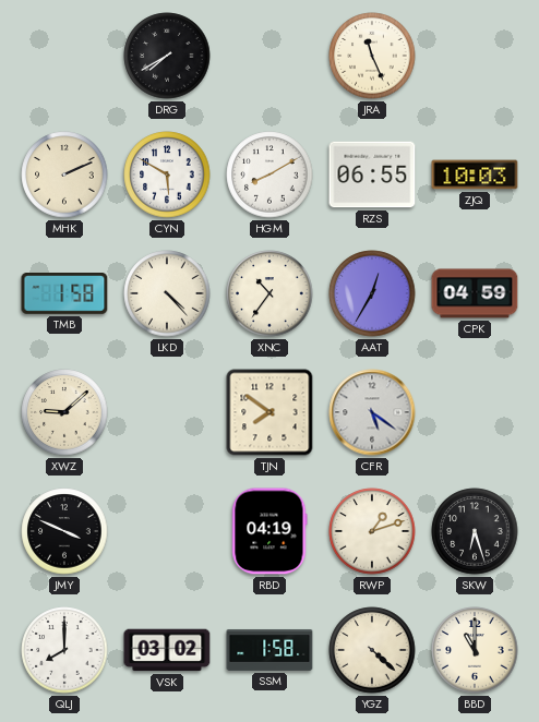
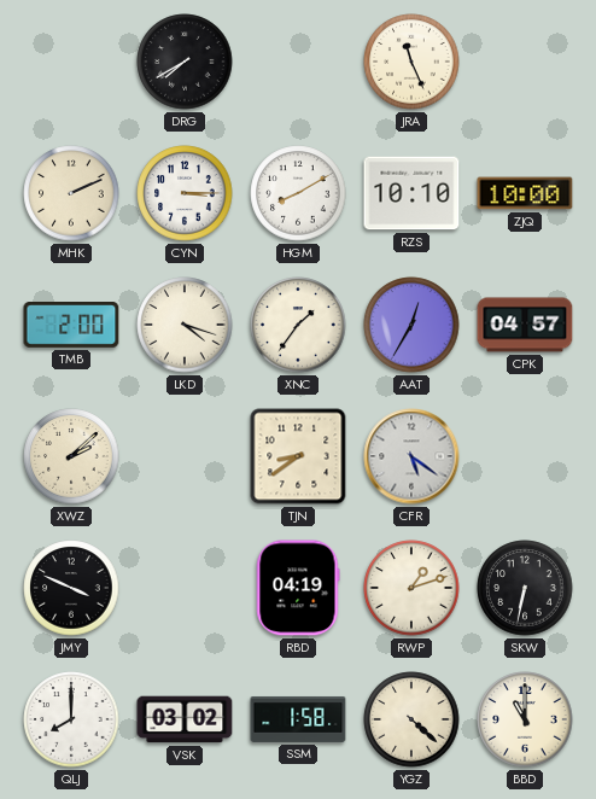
CYN: 5:50 -> 3:15 (185, 193)
RZS: 06:55 -> 10:10 (411, 193)
ZJQ: 10:03 -> 10:00 (525, 193)
TMB: 1:58 -> 2:00 (71, 325)
LKD: 4:23 -> 4:18 (185, 325)
XNC: 10:36 -> 1:36 (298, 325)
CPK: 04:59 -> 04:57 (525, 325)
XWZ: 9:08 -> 2:08 (71, 456)
TJN: 7:51 -> 8:39 (298, 456)
SKW: 6:27 -> 6:32 (525, 588)
